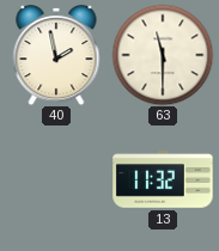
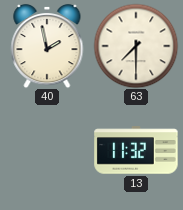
63: 11:30 -> 7:30 (136, 46)
